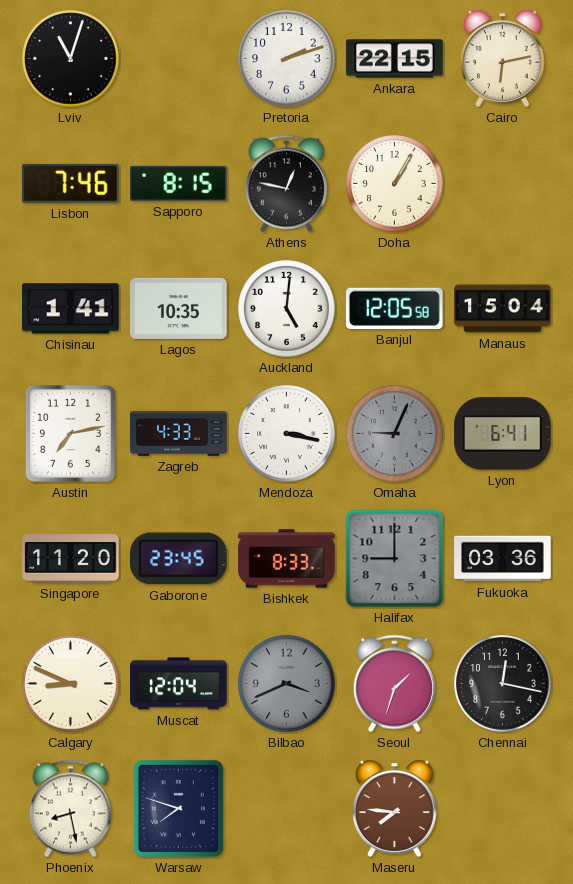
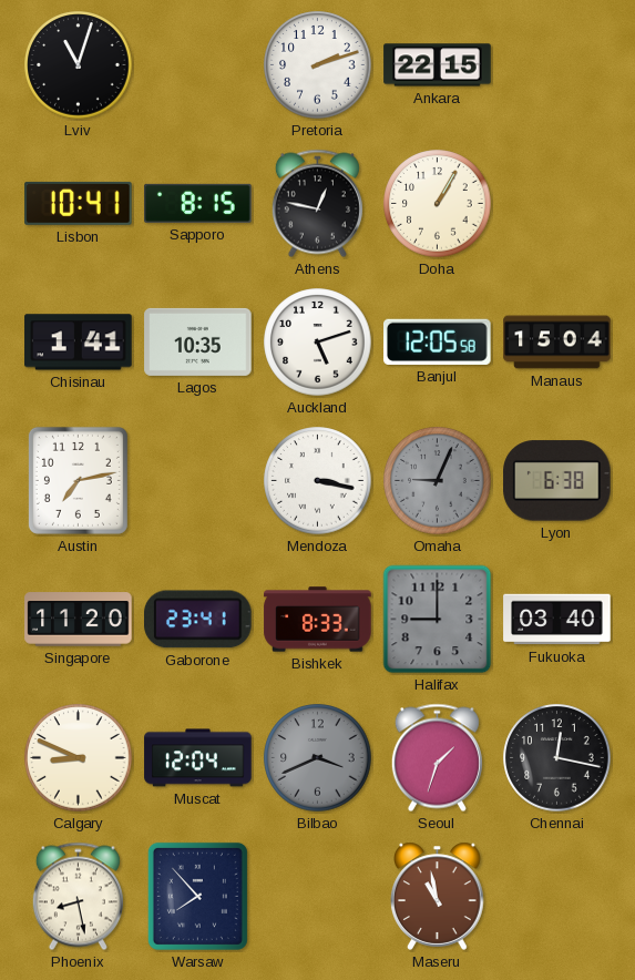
Cairo: 6:13 -> none (503, 58)
Lisbon: 7:46 -> 10:41 (79, 203)
Auckland: 5:01 -> 5:12 (318, 343)
Zagreb: 4:33 -> none (179, 434)
Lyon: 6:41 -> 6:38 (557, 481)
Gaborone: 23:45 -> 23:41 (198, 620)
Fukuoka: 03:36 -> 03:40 (557, 620)
Warsaw: 7:48 -> 7:53 (197, 896)
Maseru: 7:46 -> 10:58 (438, 896)
